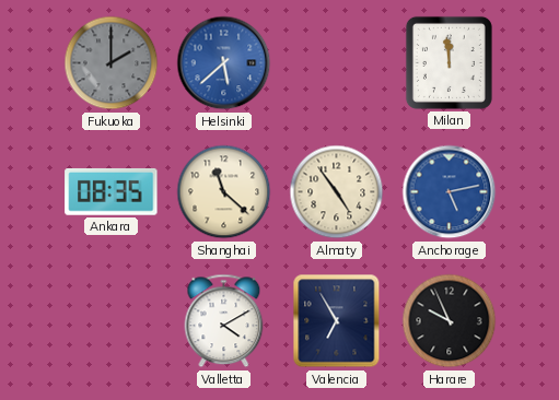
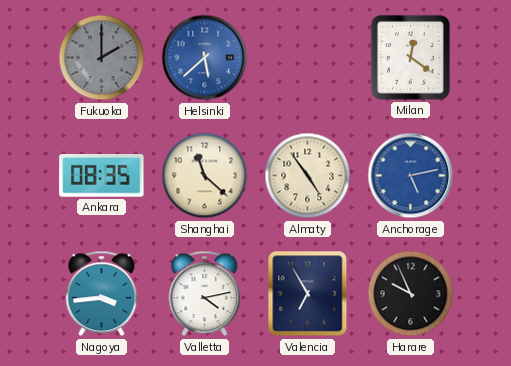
Milan: 11:59 -> 12:21 (410, 57)
Nagoya: none -> 3:44 (102, 294)
Valletta: 4:10 -> 4:13 (205, 294)
